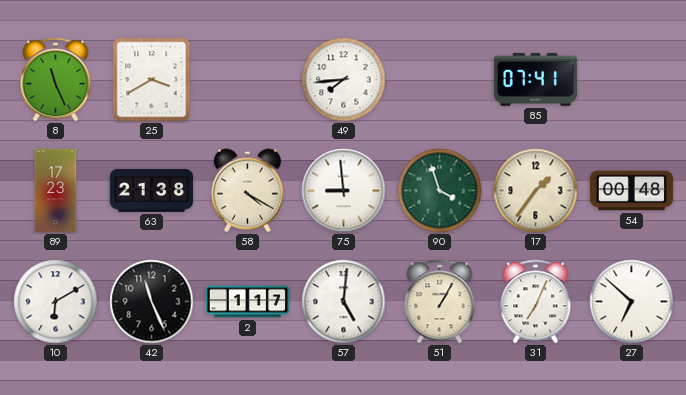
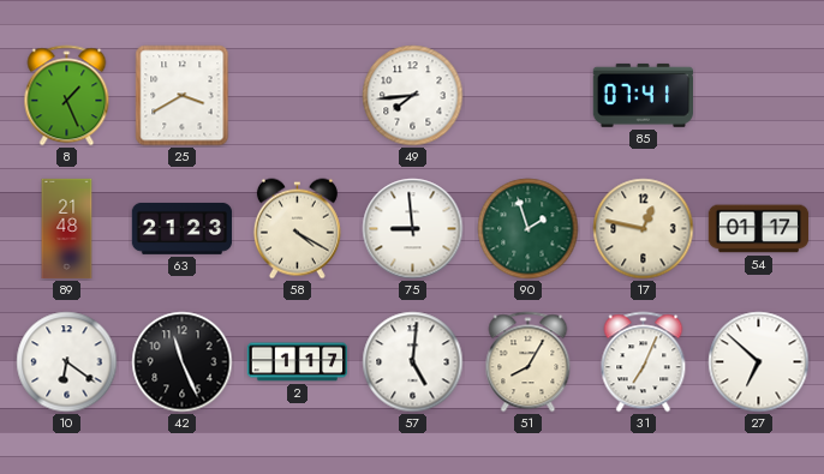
8: 11:26 -> 1:26 (67, 96)
89: 17:23 -> 21:48 (67, 229)
63: 21:38 -> 21:23 (183, 229)
90: 3:57 -> 1:57 (529, 229)
17: 1:36 -> 12:47 (644, 229)
54: 00:48 -> 01:17 (759, 229)
10: 6:10 -> 6:21 (67, 362)
51: 1:05 -> 8:05 (529, 362)
